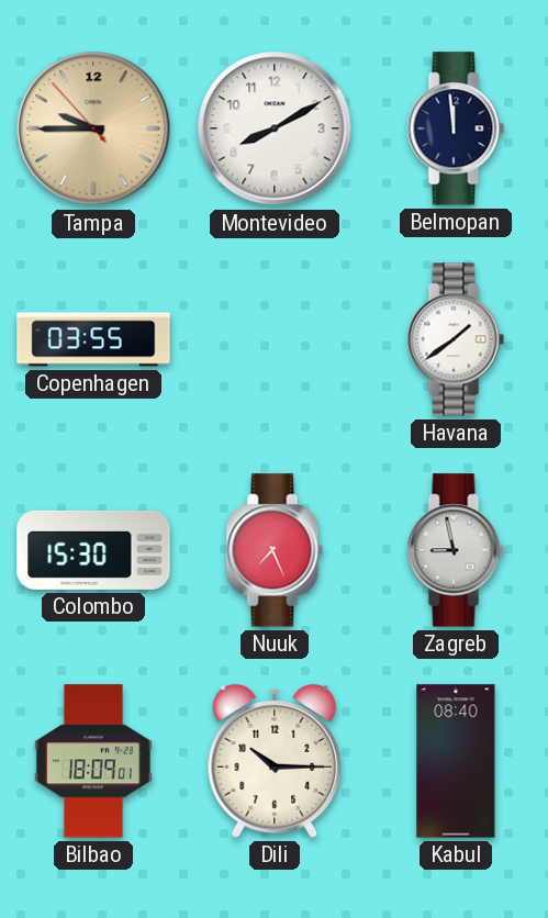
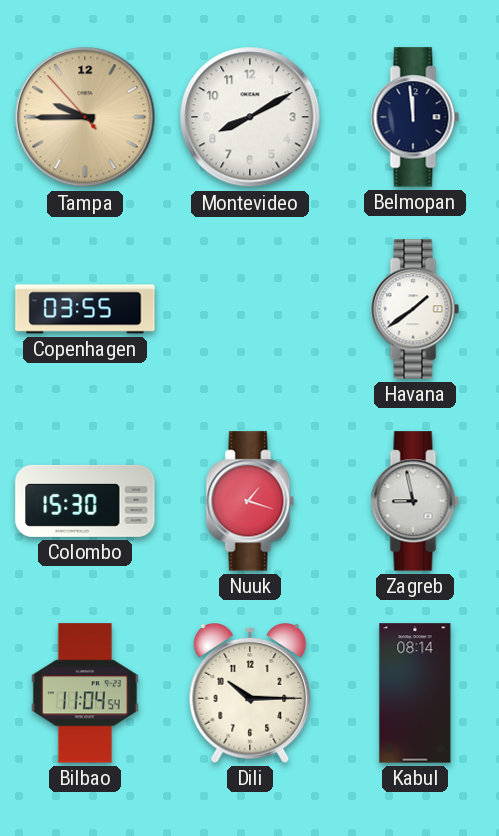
Nuuk: 7:26 -> 1:18 (250, 501)
Bilbao: 18:09 -> 11:04 (85, 693)
Kabul: 08:40 -> 08:14 (415, 693)
